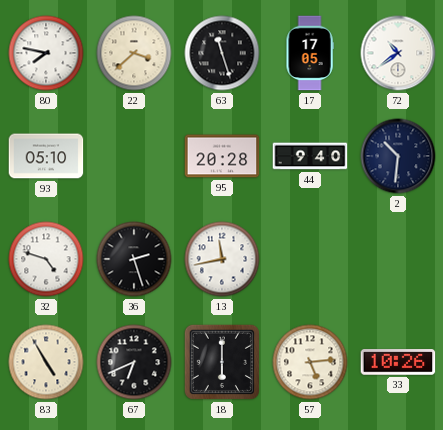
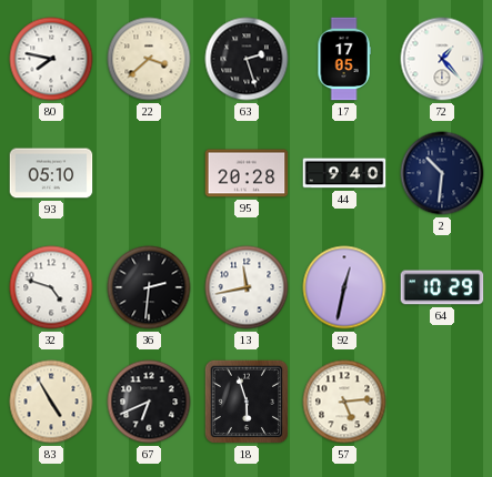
63: 11:27 -> 2:27 (247, 59)
72: 10:39 -> 1:23 (442, 59)
36: 2:27 -> 2:31 (149, 287)
92: none -> 12:32 (344, 287)
64: none -> 10:29 (442, 287)
18: 6:00 -> 5:57 (247, 402)
33: 10:26 -> none (398, 362)
